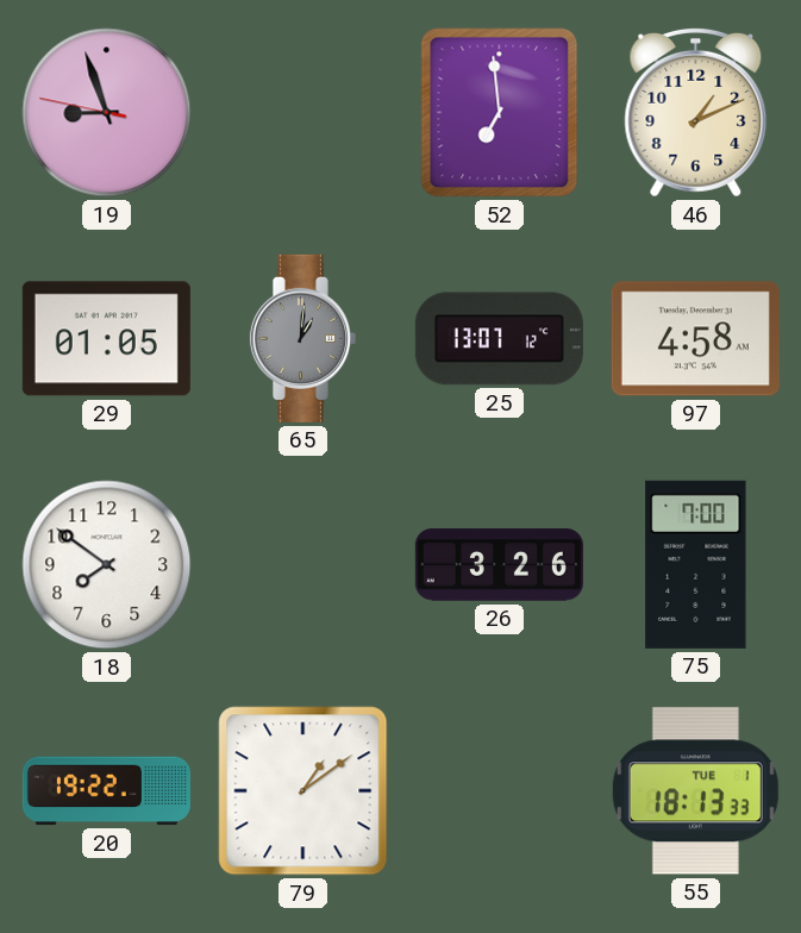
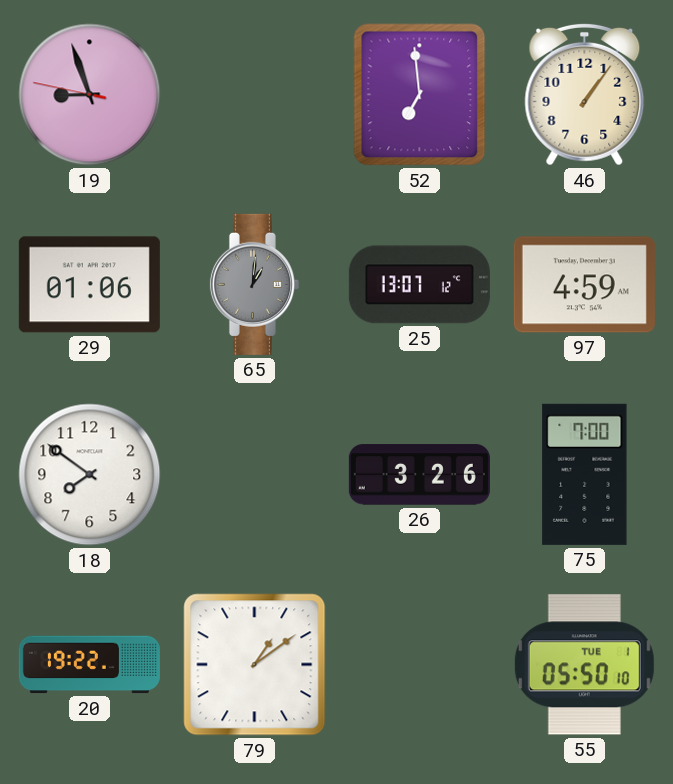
46: 1:11 -> 1:06 (585, 94)
29: 01:05 -> 01:06 (89, 285)
97: 4:58 -> 4:59 (584, 285)
55: 18:13 -> 05:50 (584, 665)
